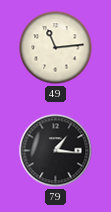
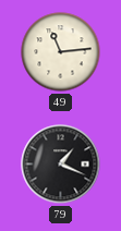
79: 1:16 -> 1:19 (61, 165)
